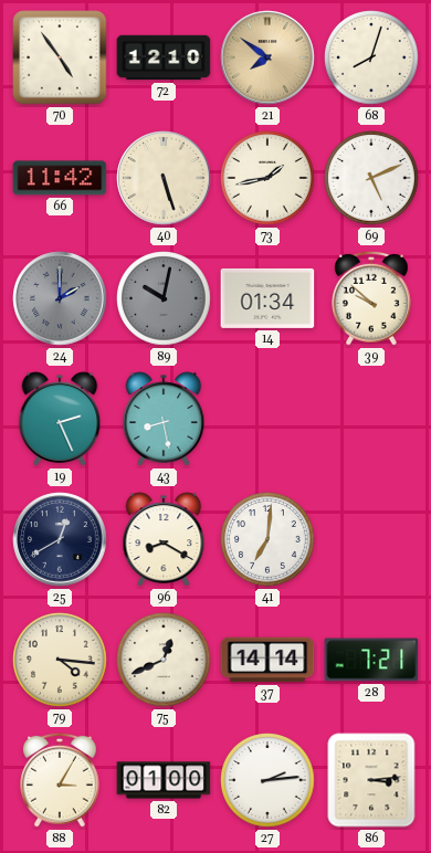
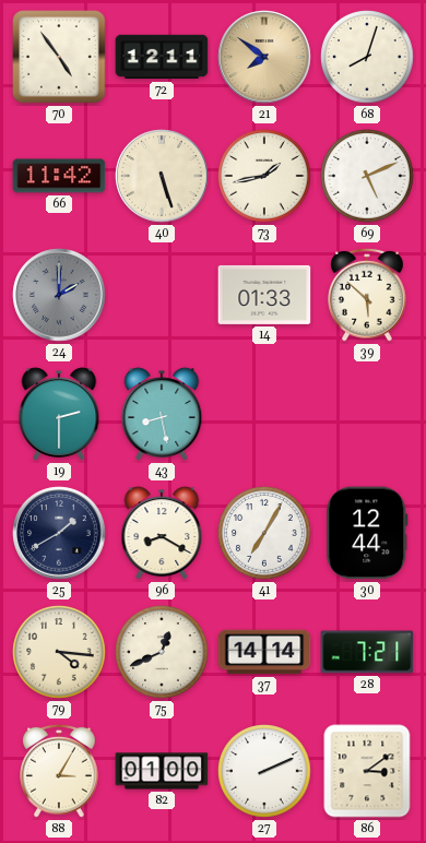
72: 12:10 -> 12:11 (162, 57)
89: 10:02 -> none (165, 299)
14: 01:34 -> 01:33 (264, 295)
39: 9:52 -> 5:52 (368, 295)
19: 2:26 -> 2:30 (59, 414)
25: 12:40 -> 1:40 (59, 533)
41: 7:01 -> 7:05 (265, 534)
30: none -> 12:44 (367, 533)
27: 2:14 -> 2:11 (265, 772)
86: 3:14 -> 3:09 (367, 771)
